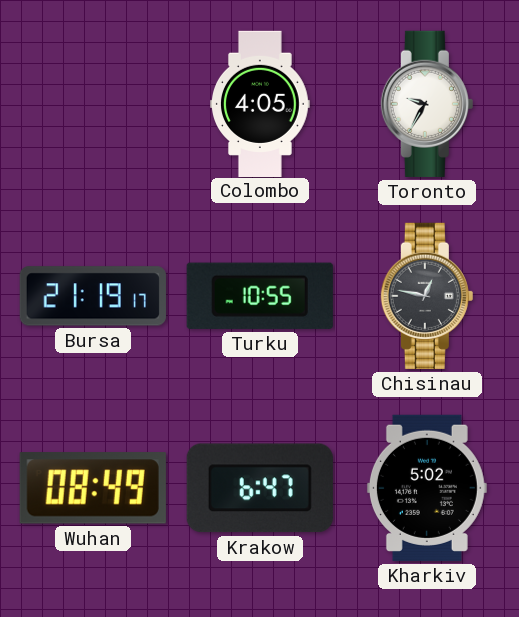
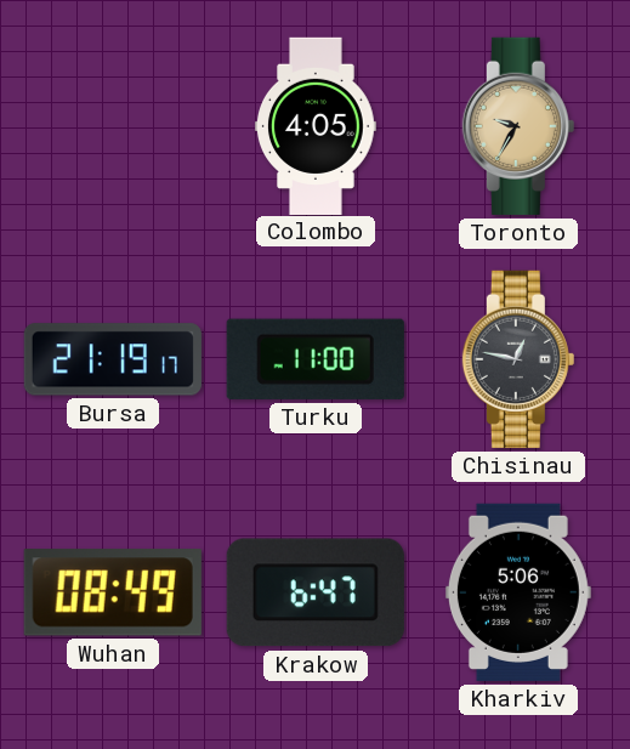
Toronto dial: white -> champagne (518, 126)
Turku: 10:55 -> 11:00 (316, 359)
Kharkiv: 5:02 -> 5:06 (518, 592)
